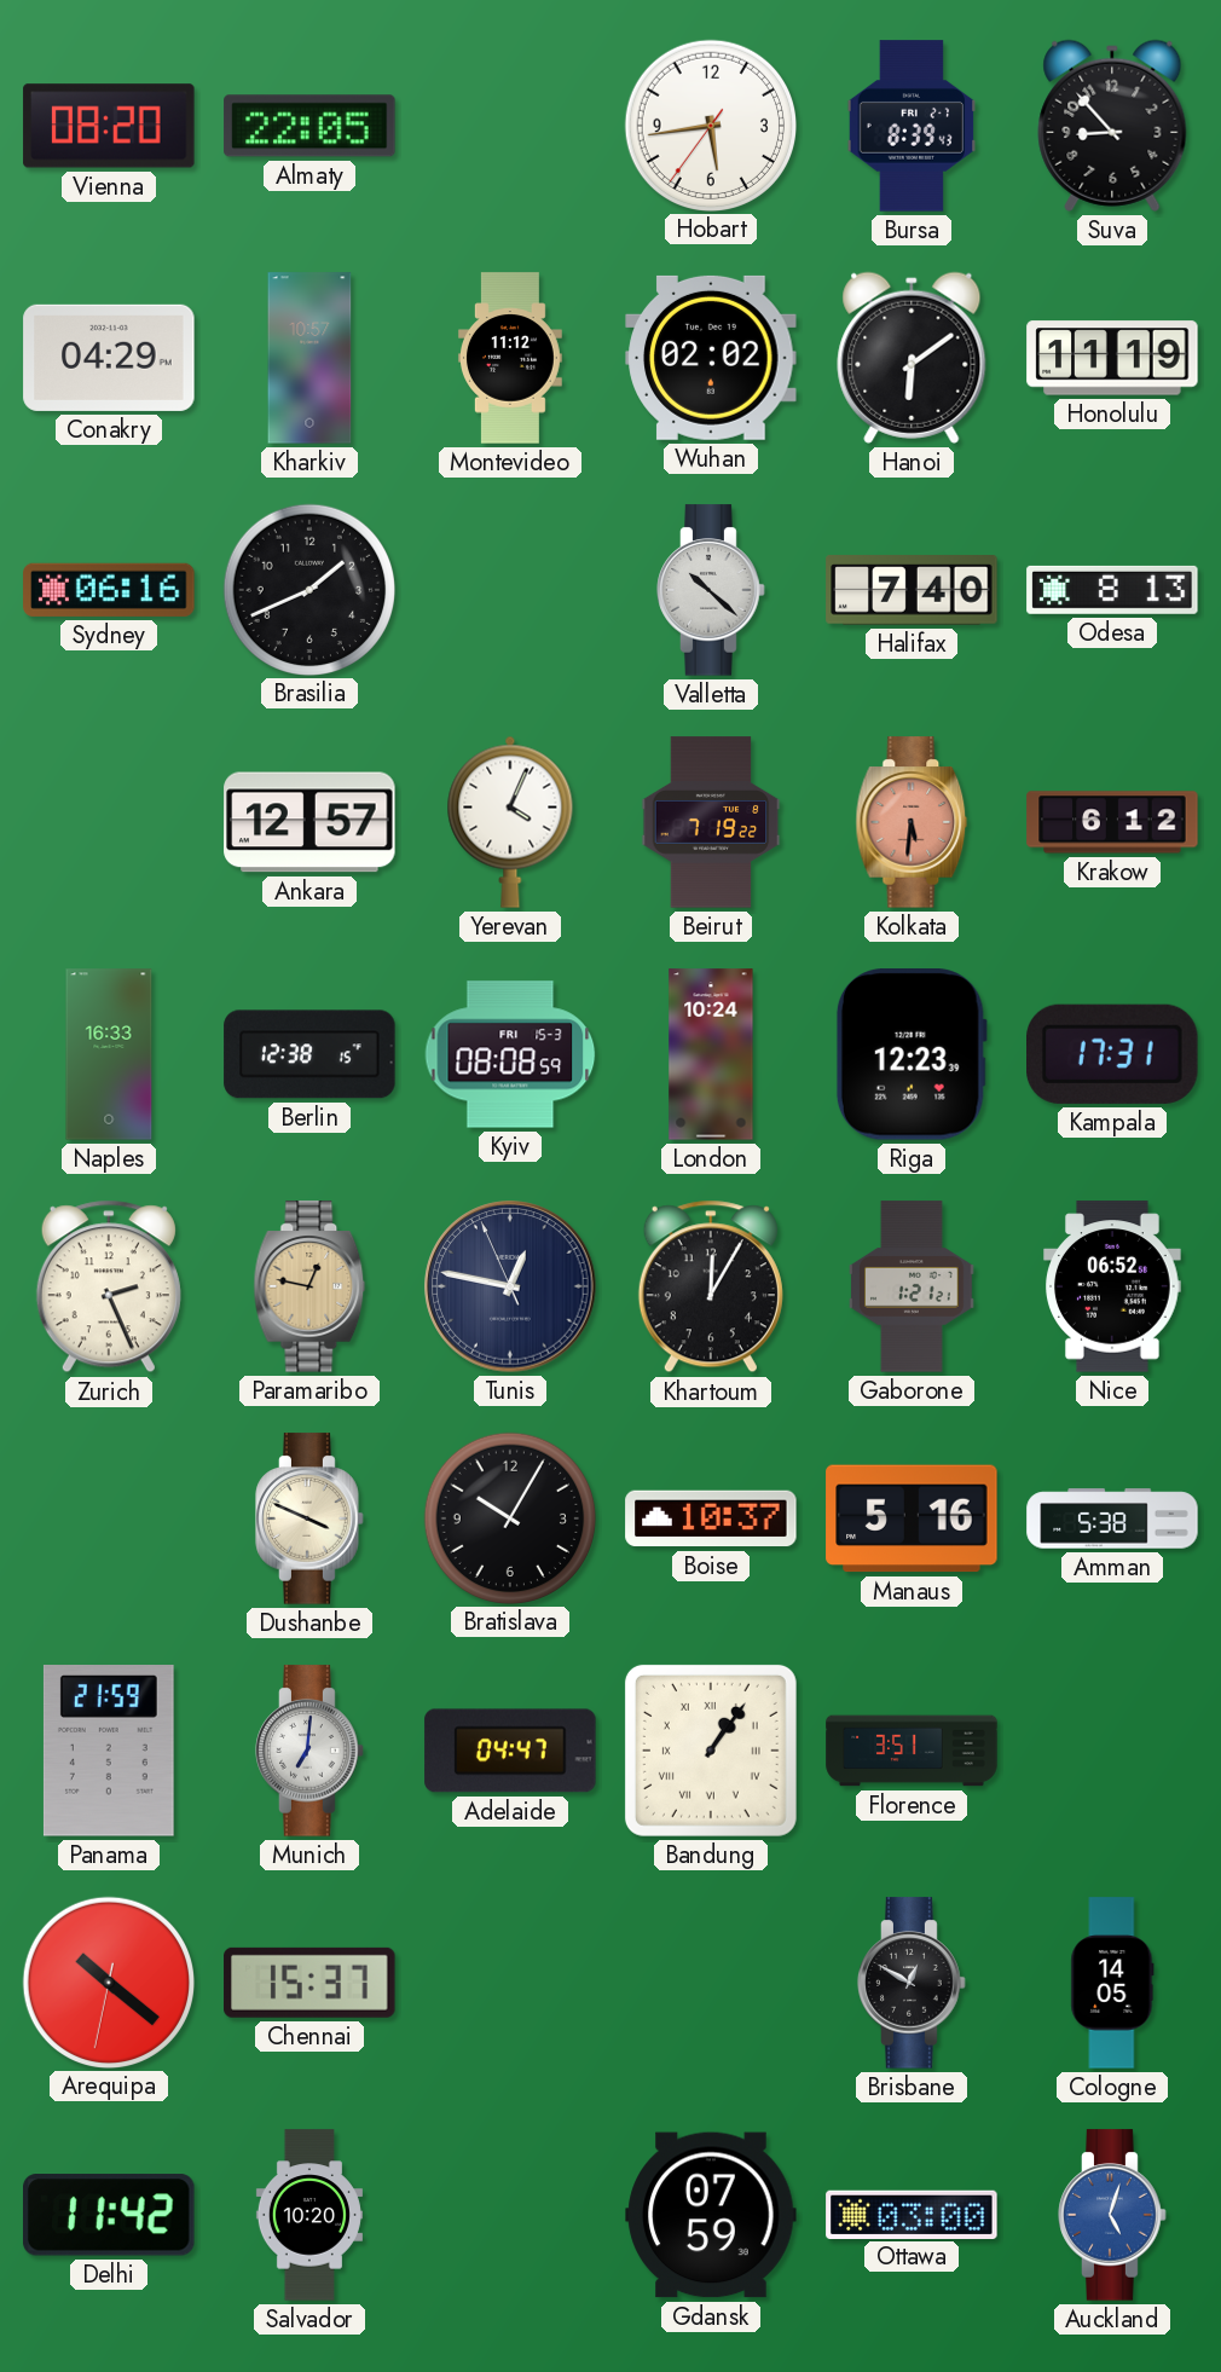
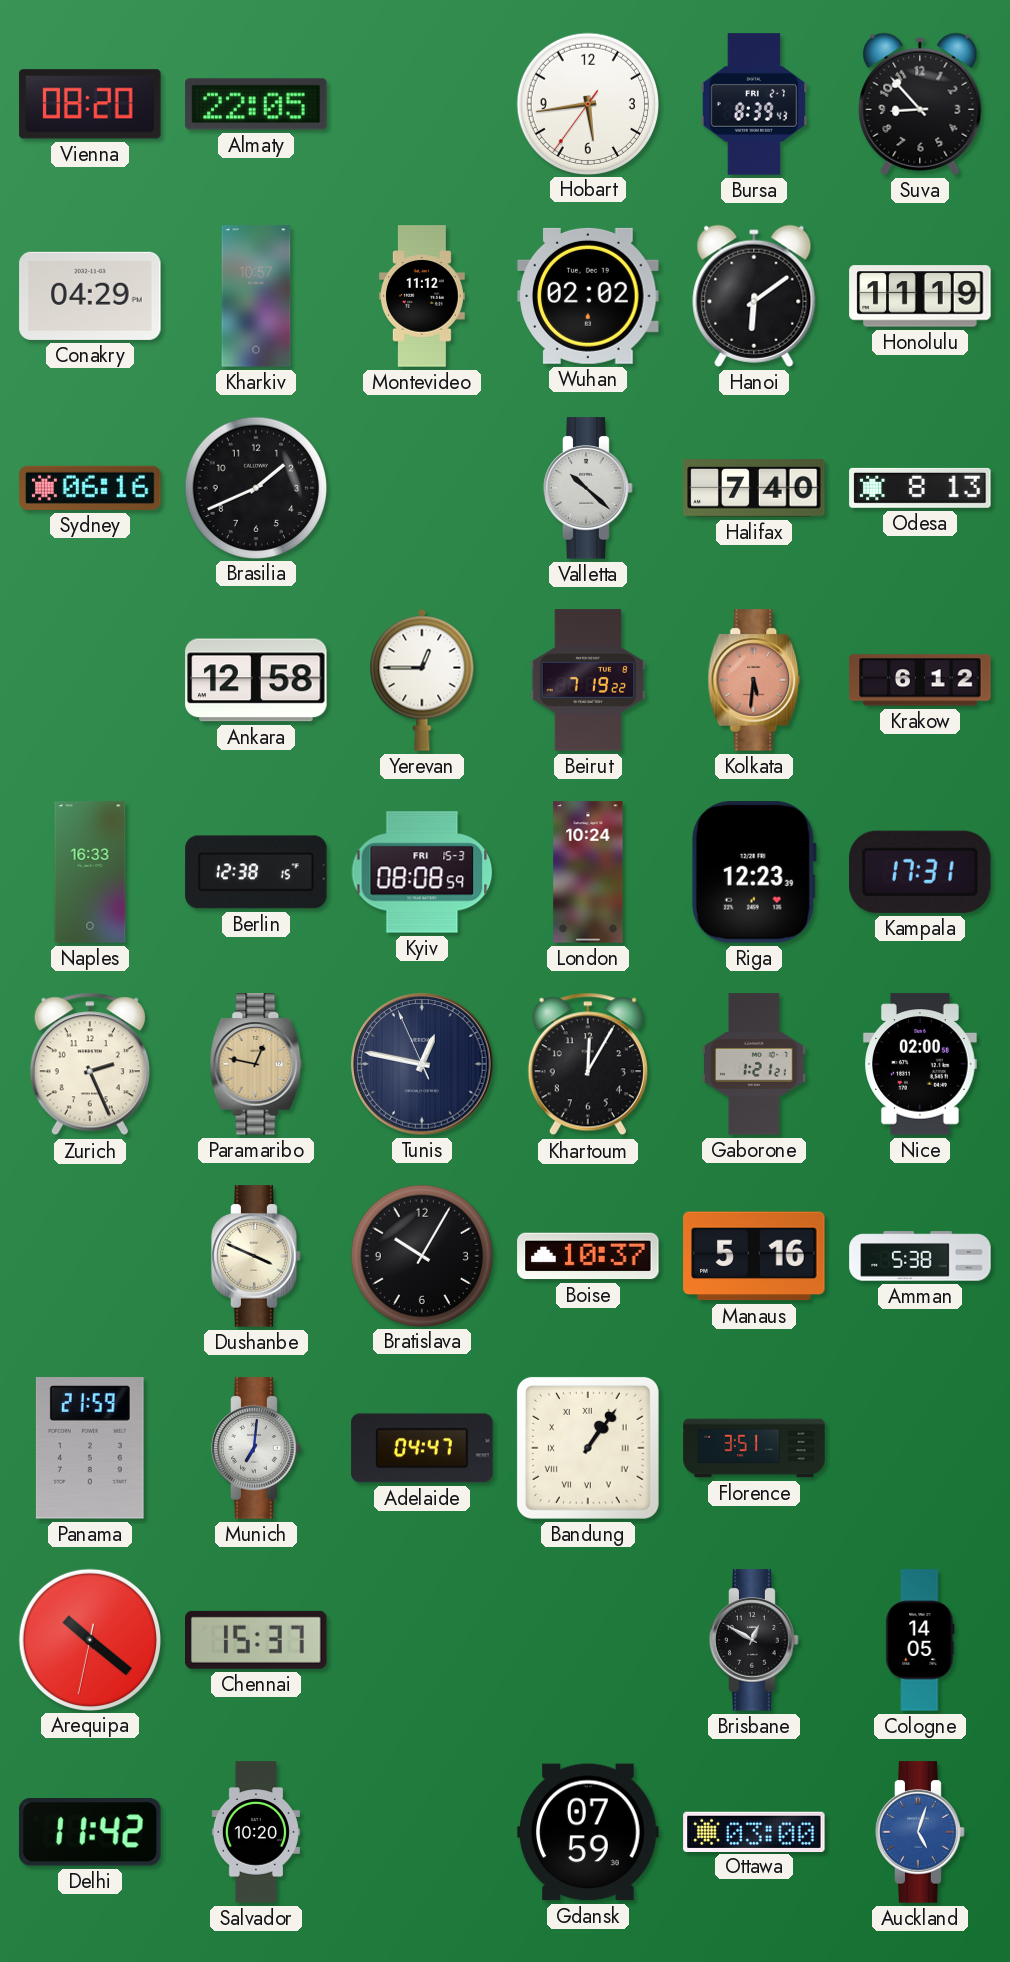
Ankara: 12:57 -> 12:58 (256, 680)
Yerevan: 4:04 -> 12:45 (422, 680)
Nice: 06:52 -> 02:00 (921, 1064)
